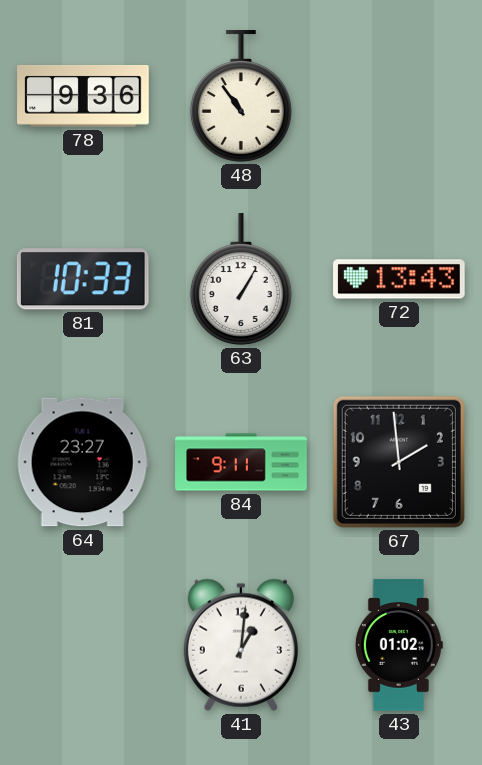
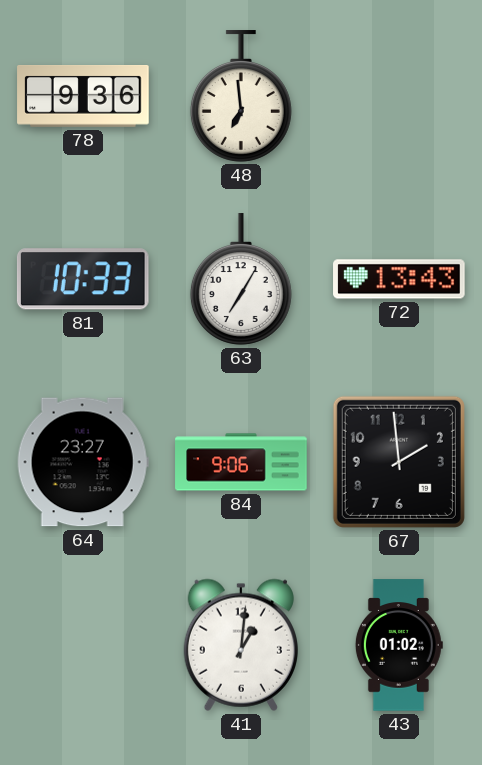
48: 10:54 -> 6:59 (241, 96)
63: 1:05 -> 7:05 (241, 279)
84: 9:11 -> 9:06 (241, 462)
